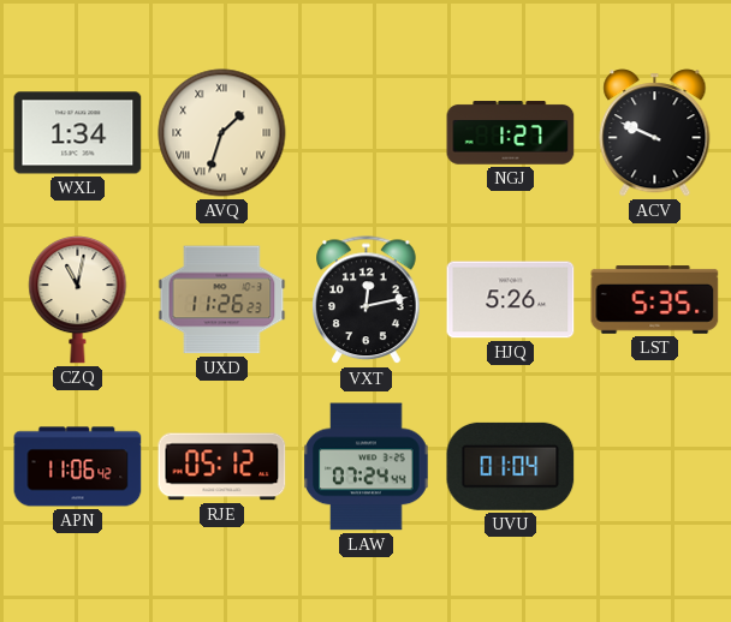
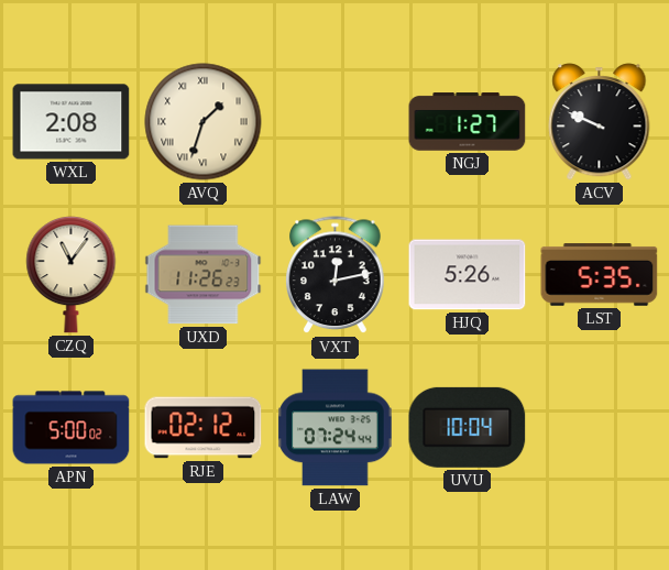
WXL: 1:34 -> 2:08 (72, 122)
CZQ: 11:02 -> 11:06 (72, 275)
APN: 11:06 -> 5:00 (72, 428)
RJE: 05:12 -> 02:12 (204, 428)
UVU: 01:04 -> 10:04 (468, 427)
